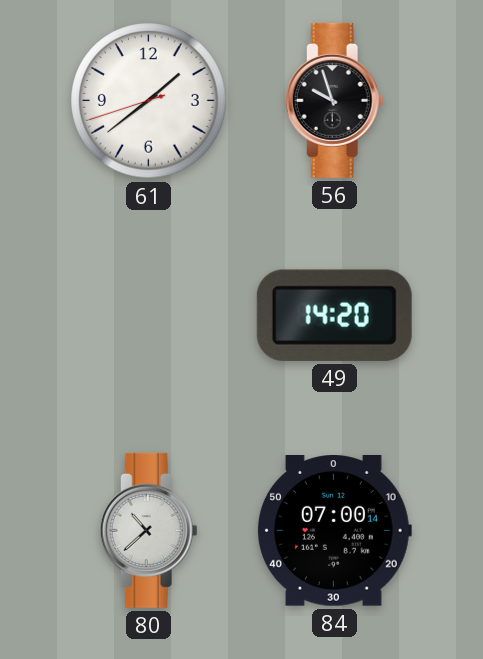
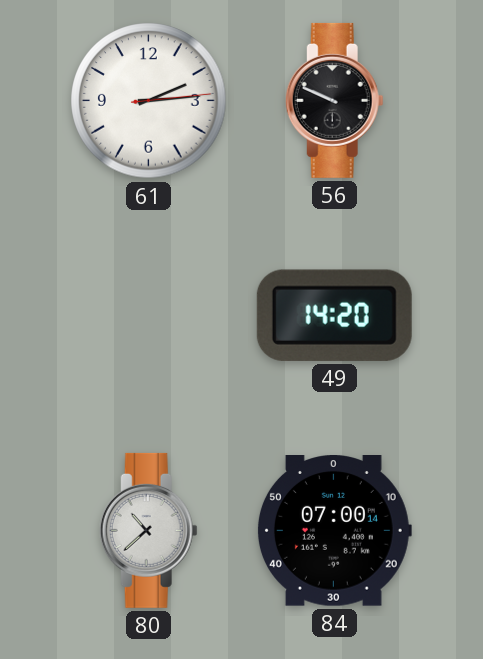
61: 1:38 -> 2:14 (149, 101)
56: 9:57 -> 9:49 (334, 100)
